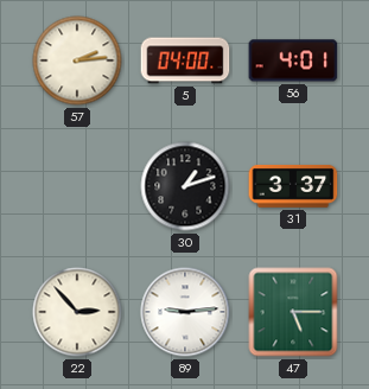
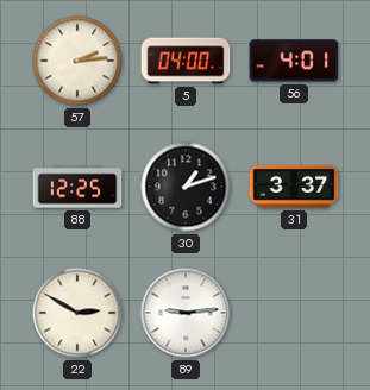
88: none -> 12:25 (77, 187)
22: 2:53 -> 2:50 (77, 313)
47: 5:15 -> none (293, 312)
